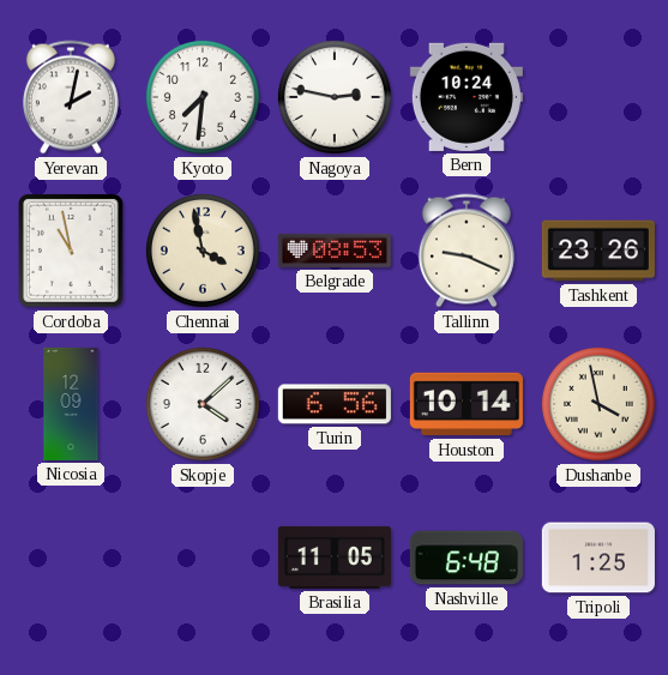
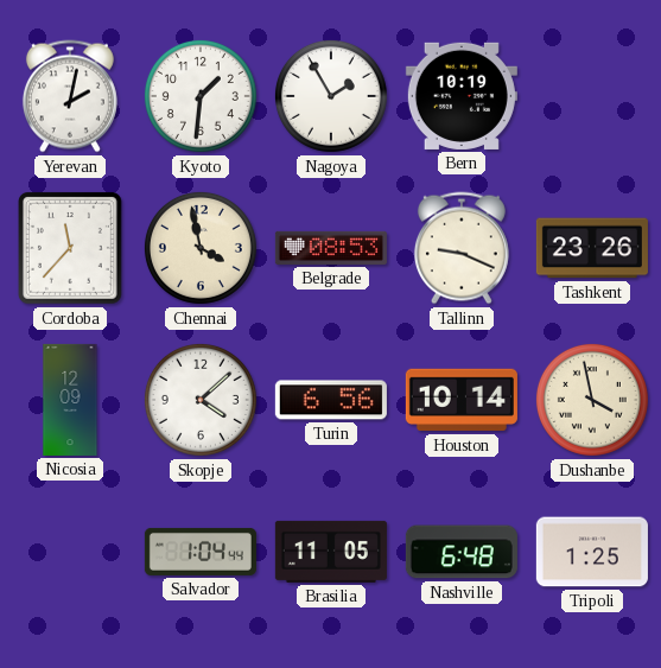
Kyoto: 7:31 -> 1:31 (201, 96)
Nagoya: 2:47 -> 1:55 (331, 96)
Bern: 10:24 -> 10:19 (462, 96)
Cordoba: 10:58 -> 11:37 (70, 248)
Salvador: none -> 1:04 (201, 552)
